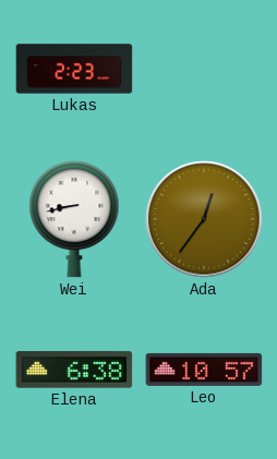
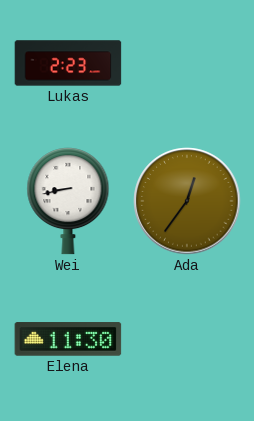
Elena: 6:38 -> 11:30 (68, 339)
Leo: 10:57 -> none (204, 370)
